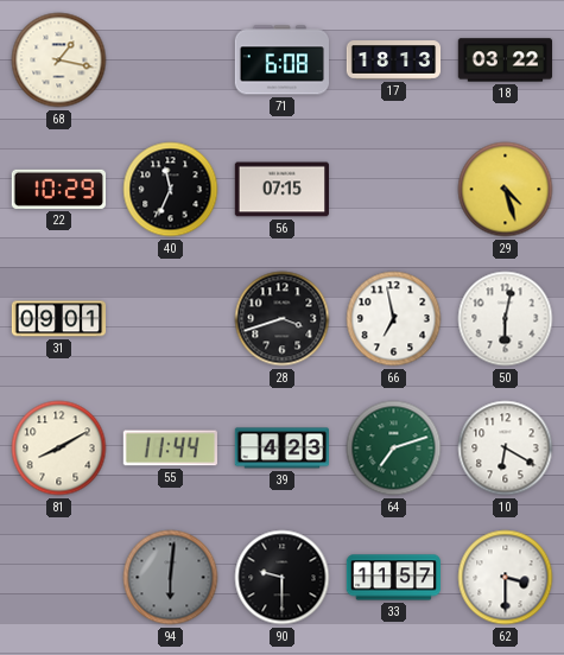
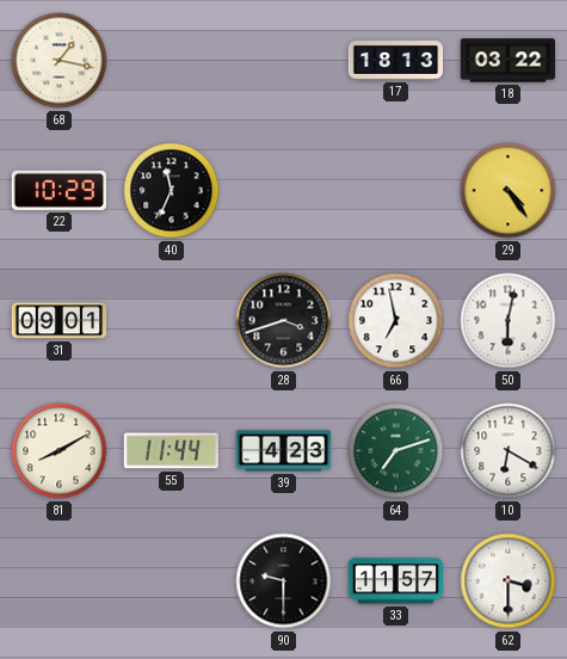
71: 6:08 -> none (281, 61)
56: 07:15 -> none (281, 190)
29: 4:27 -> 4:24 (509, 191)
94: 6:01 -> none (171, 578)
